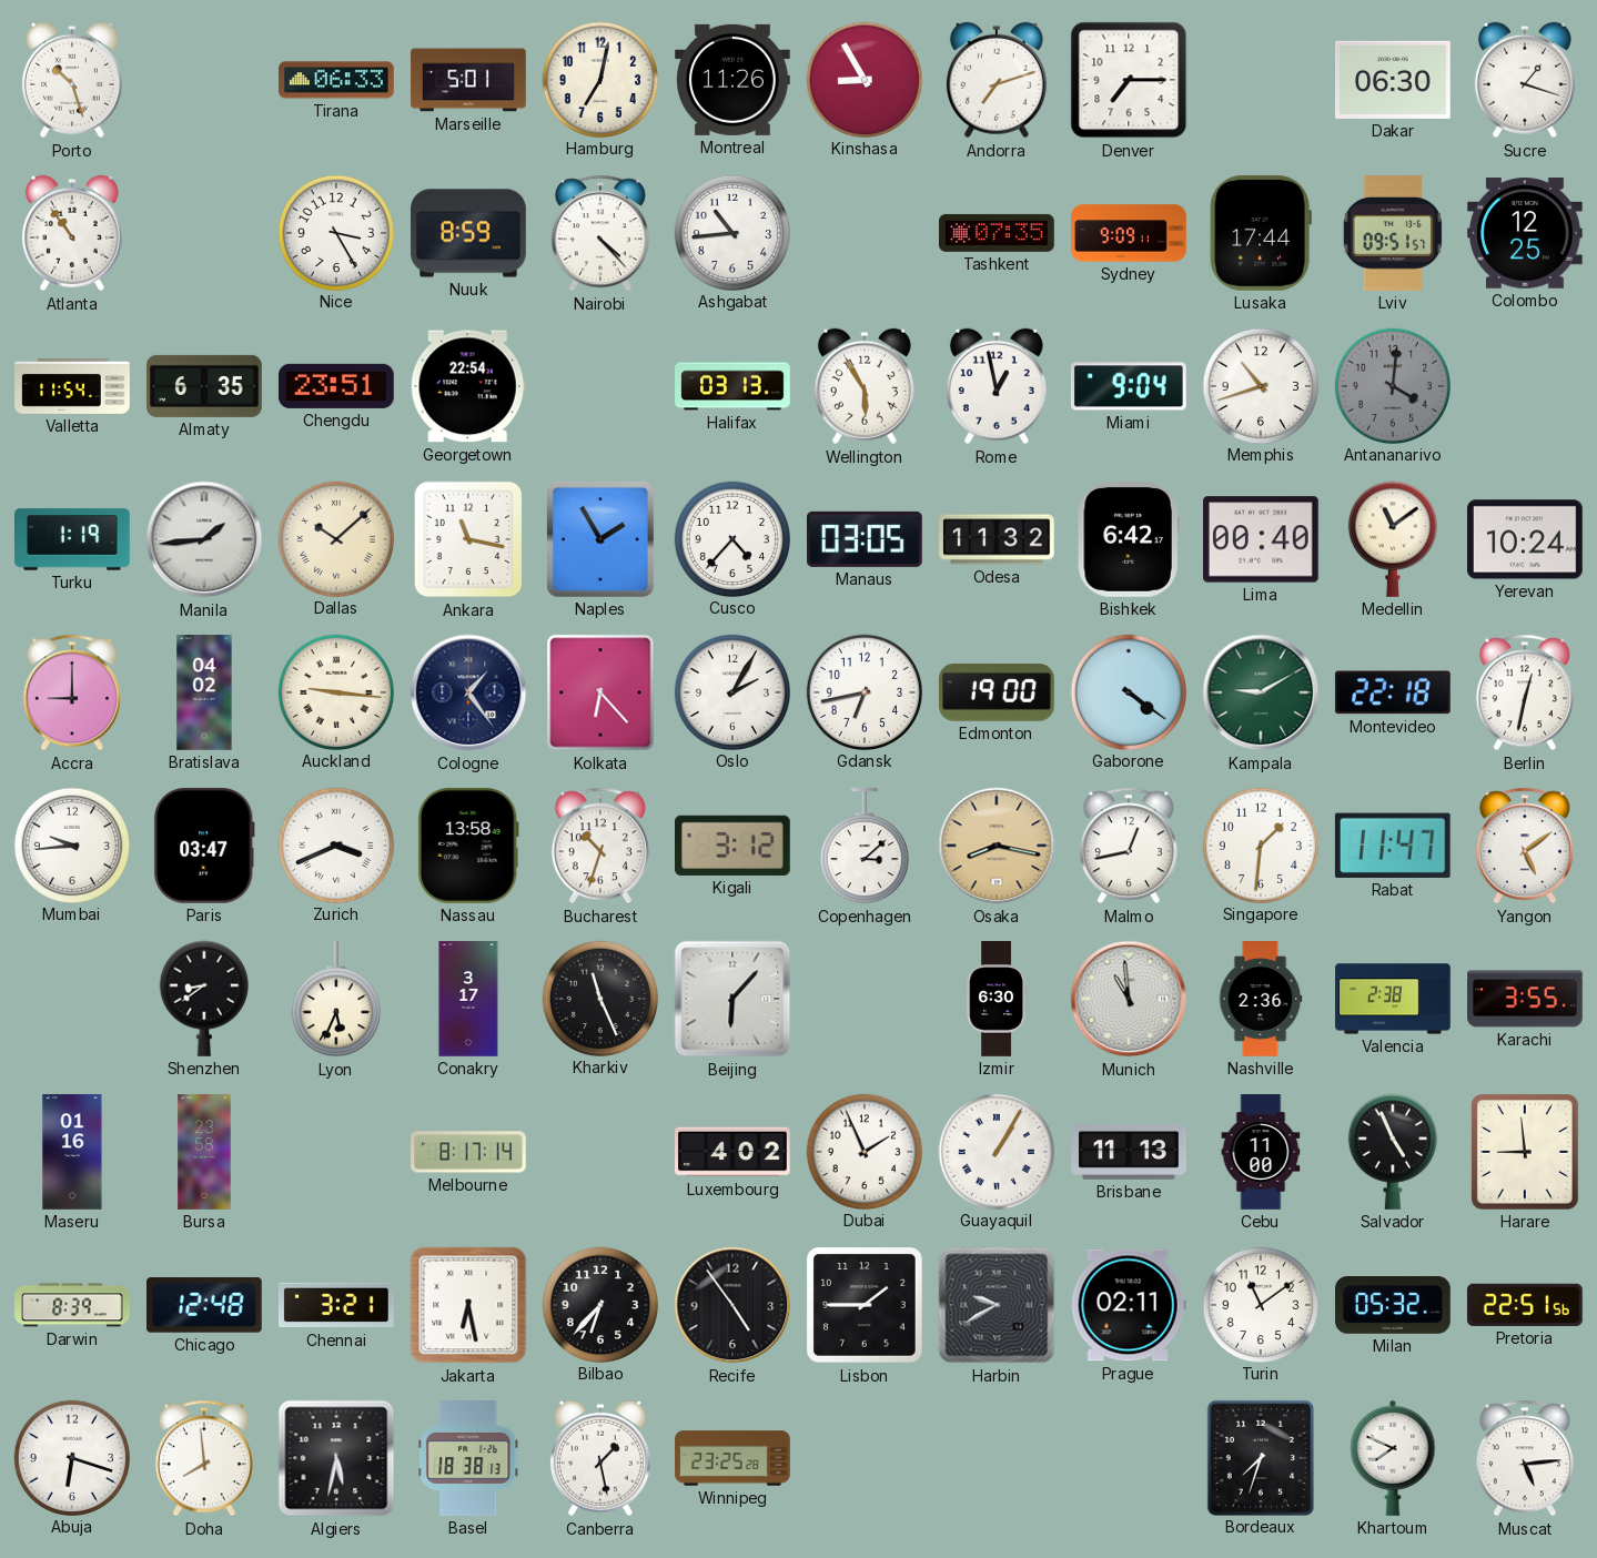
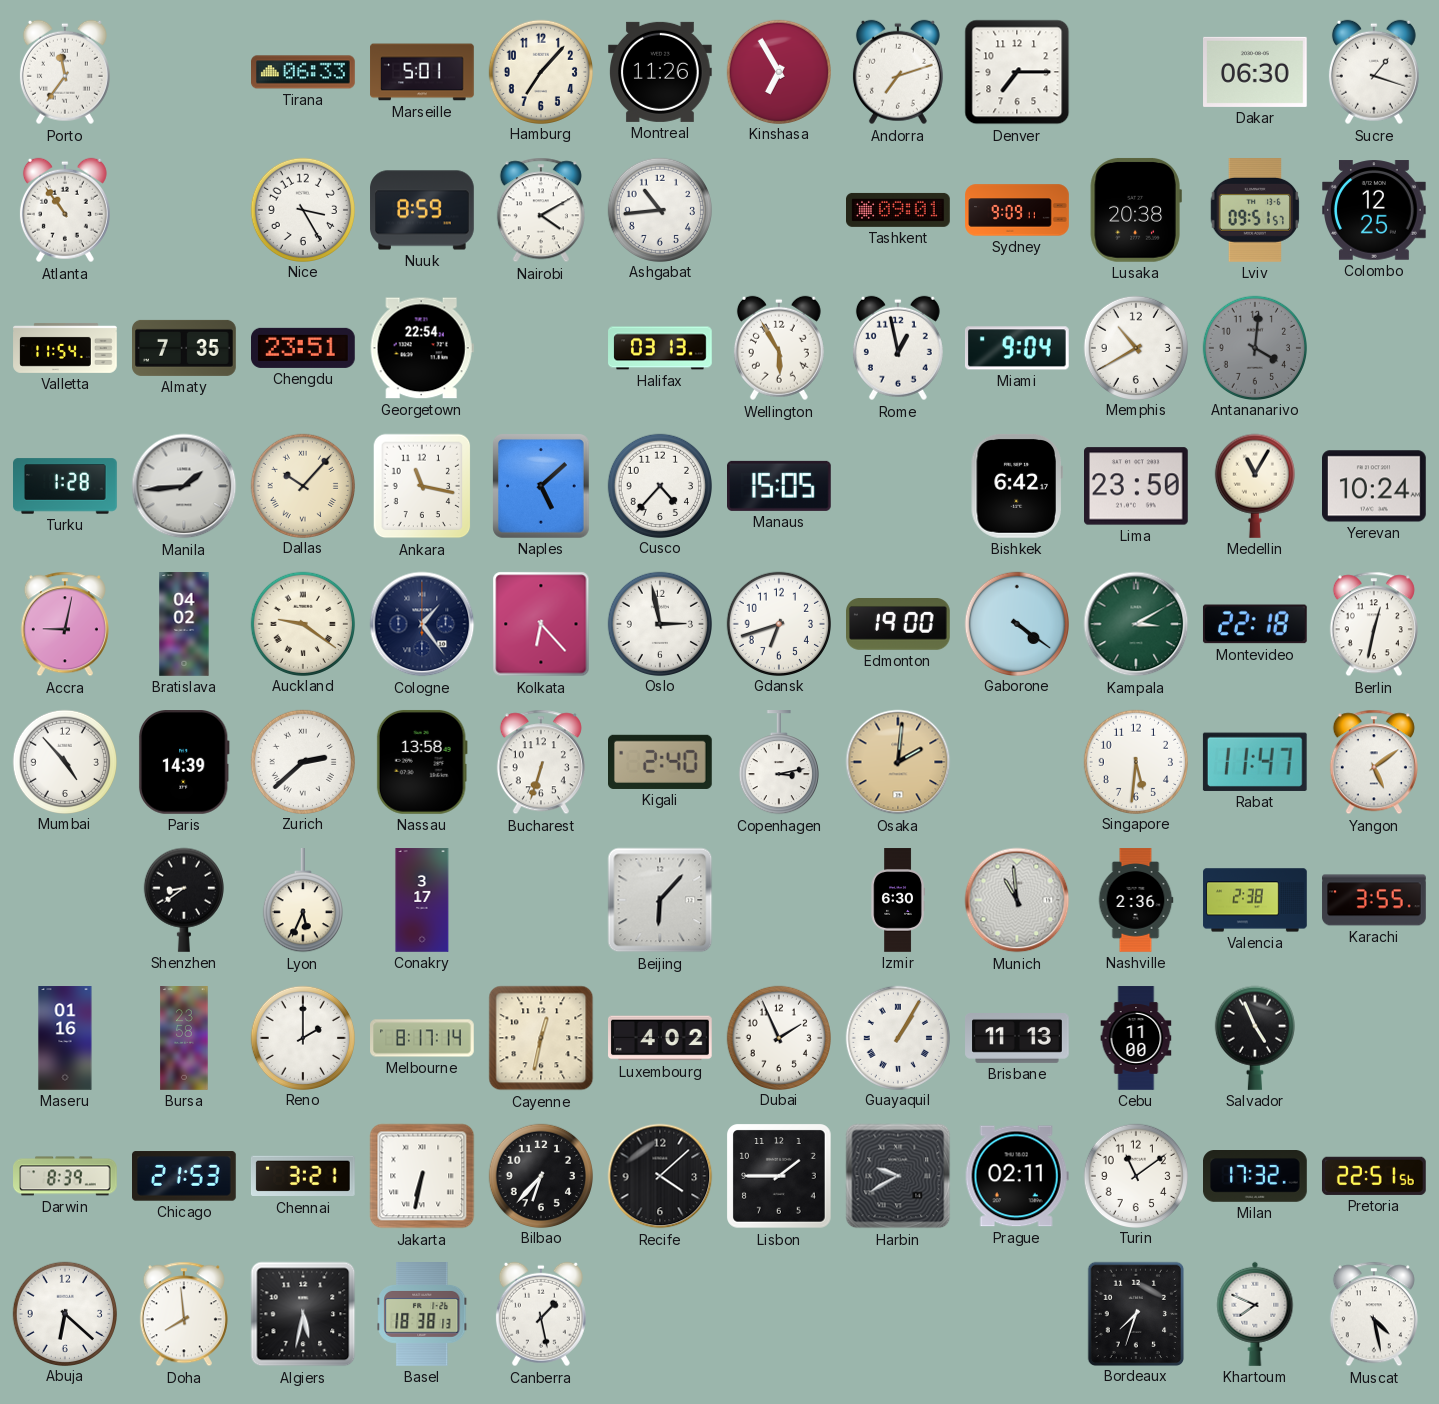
Porto: 10:27 -> 11:36 (65, 72)
Hamburg: 7:02 -> 7:07 (540, 71)
Kinshasa: 8:55 -> 6:55 (778, 71)
Nairobi: 4:23 -> 4:10 (541, 210)
Tashkent: 07:35 -> 09:01 (899, 210)
Lusaka: 17:44 -> 20:38 (1136, 210)
Almaty: 6:35 -> 7:35 (185, 348)
Memphis: 10:42 -> 10:40 (1135, 347)
Turku: 1:19 -> 1:28 (65, 486)
Dallas: 10:08 -> 10:07 (302, 485)
Naples: 1:55 -> 5:08 (542, 487)
Manaus: 03:05 -> 15:05 (780, 486)
Odesa: 11:32 -> none (998, 539)
Lima: 00:40 -> 23:50 (1137, 486)
Medellin: 11:09 -> 11:05 (1255, 486)
Accra: 9:00 -> 9:02 (65, 624)
Auckland: 9:16 -> 9:21 (302, 623)
Oslo: 2:05 -> 2:58 (659, 623)
Gdansk: 6:43 -> 6:42 (778, 623)
Kampala: 9:10 -> 3:10 (1136, 624)
Mumbai: 9:44 -> 4:53 (64, 761)
Paris: 03:47 -> 14:39 (184, 763)
Zurich: 3:41 -> 2:38 (302, 761)
Bucharest: 10:33 -> 6:33 (541, 762)
Kigali: 3:12 -> 2:40 (661, 762)
Copenhagen: 3:08 -> 3:13 (779, 763)
Osaka: 8:17 -> 2:01 (898, 762)
Malmo: 12:43 -> none (1129, 846)
Singapore: 1:31 -> 5:31 (1135, 761)
Kharkiv: 11:26 -> none (599, 998)
Reno: none -> 2:00 (302, 1037)
Cayenne: none -> 12:32 (541, 1038)
Harare: 8:59 -> none (1526, 1153)
Chicago: 12:48 -> 21:53 (185, 1176)
Jakarta: 6:28 -> 6:32 (422, 1176)
Recife: 4:54 -> 4:08 (660, 1176)
Milan: 05:32 -> 17:32 (1255, 1177)
Abuja: 6:18 -> 6:22 (64, 1313)
Winnipeg: 23:25 -> none (732, 1458)
Muscat: 5:14 -> 4:28 (1374, 1314)
